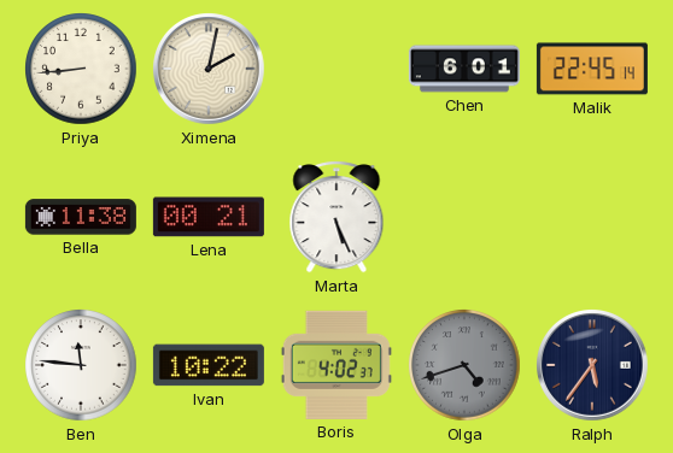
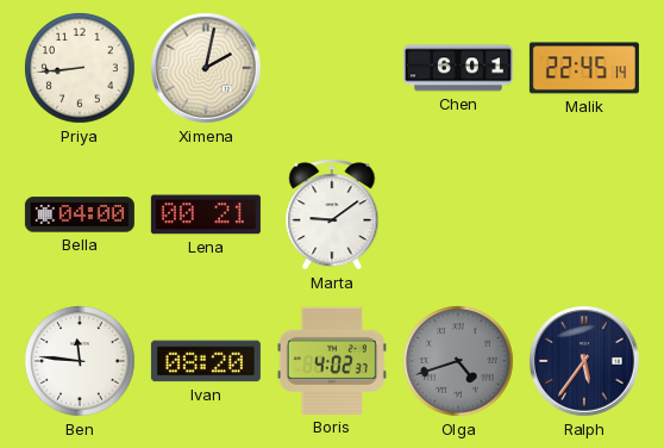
Bella: 11:38 -> 04:00 (80, 214)
Marta: 5:26 -> 9:09 (332, 214)
Ivan: 10:22 -> 08:20 (206, 361)
